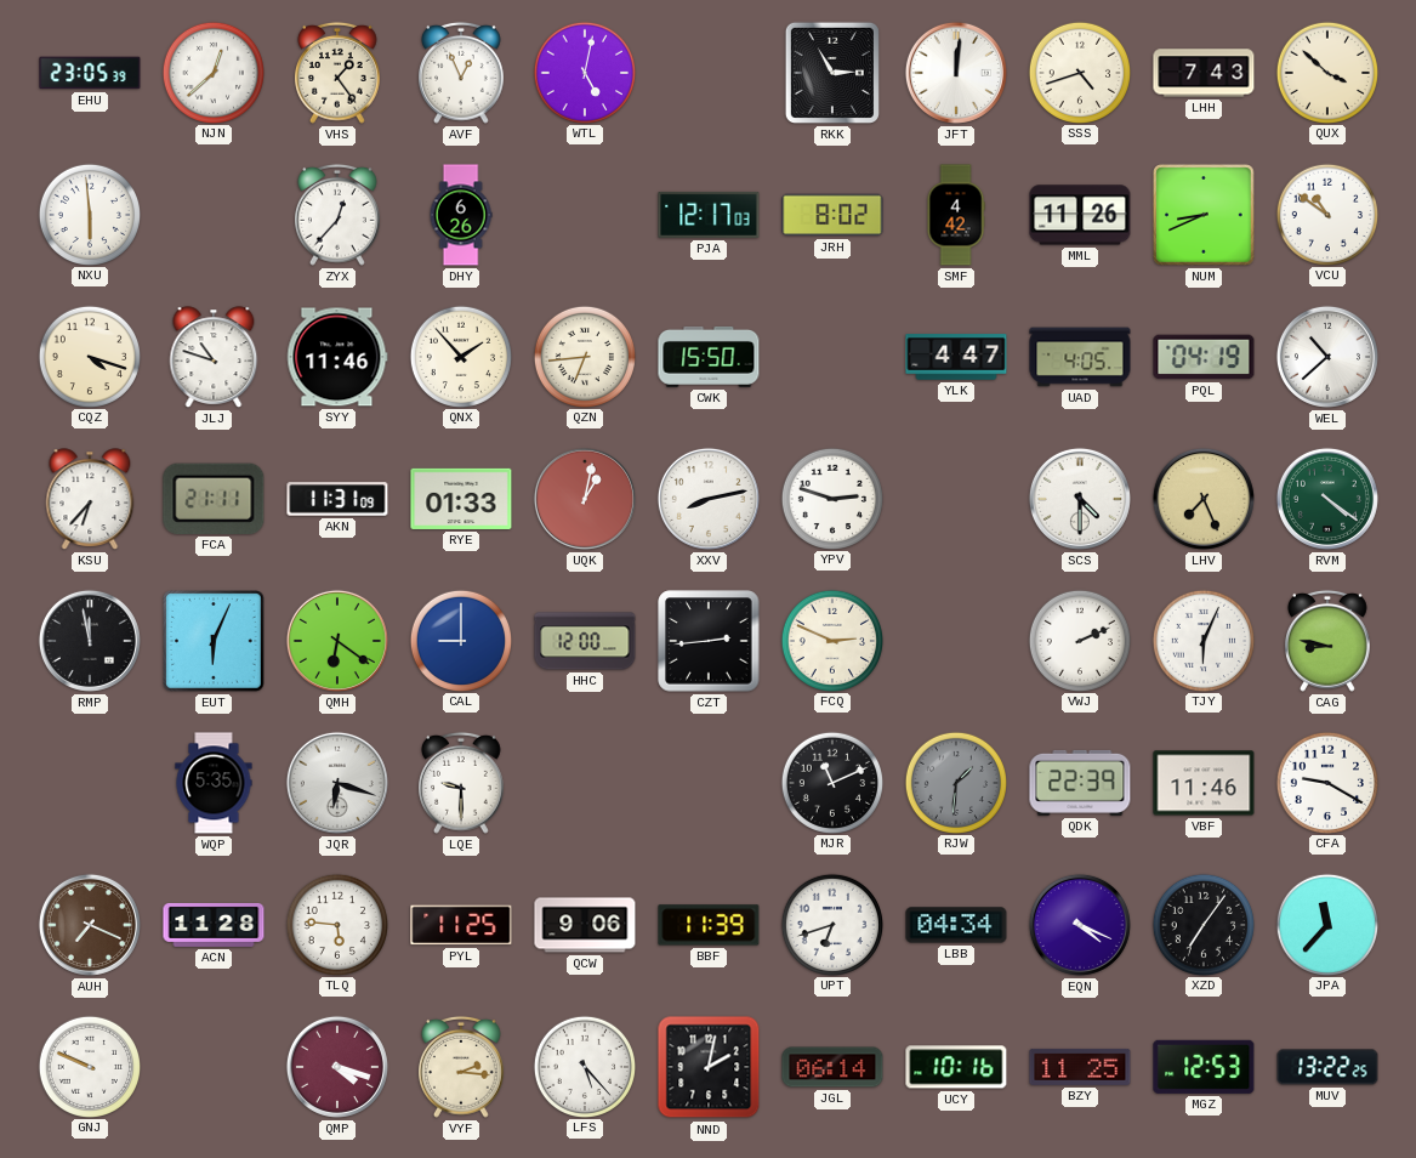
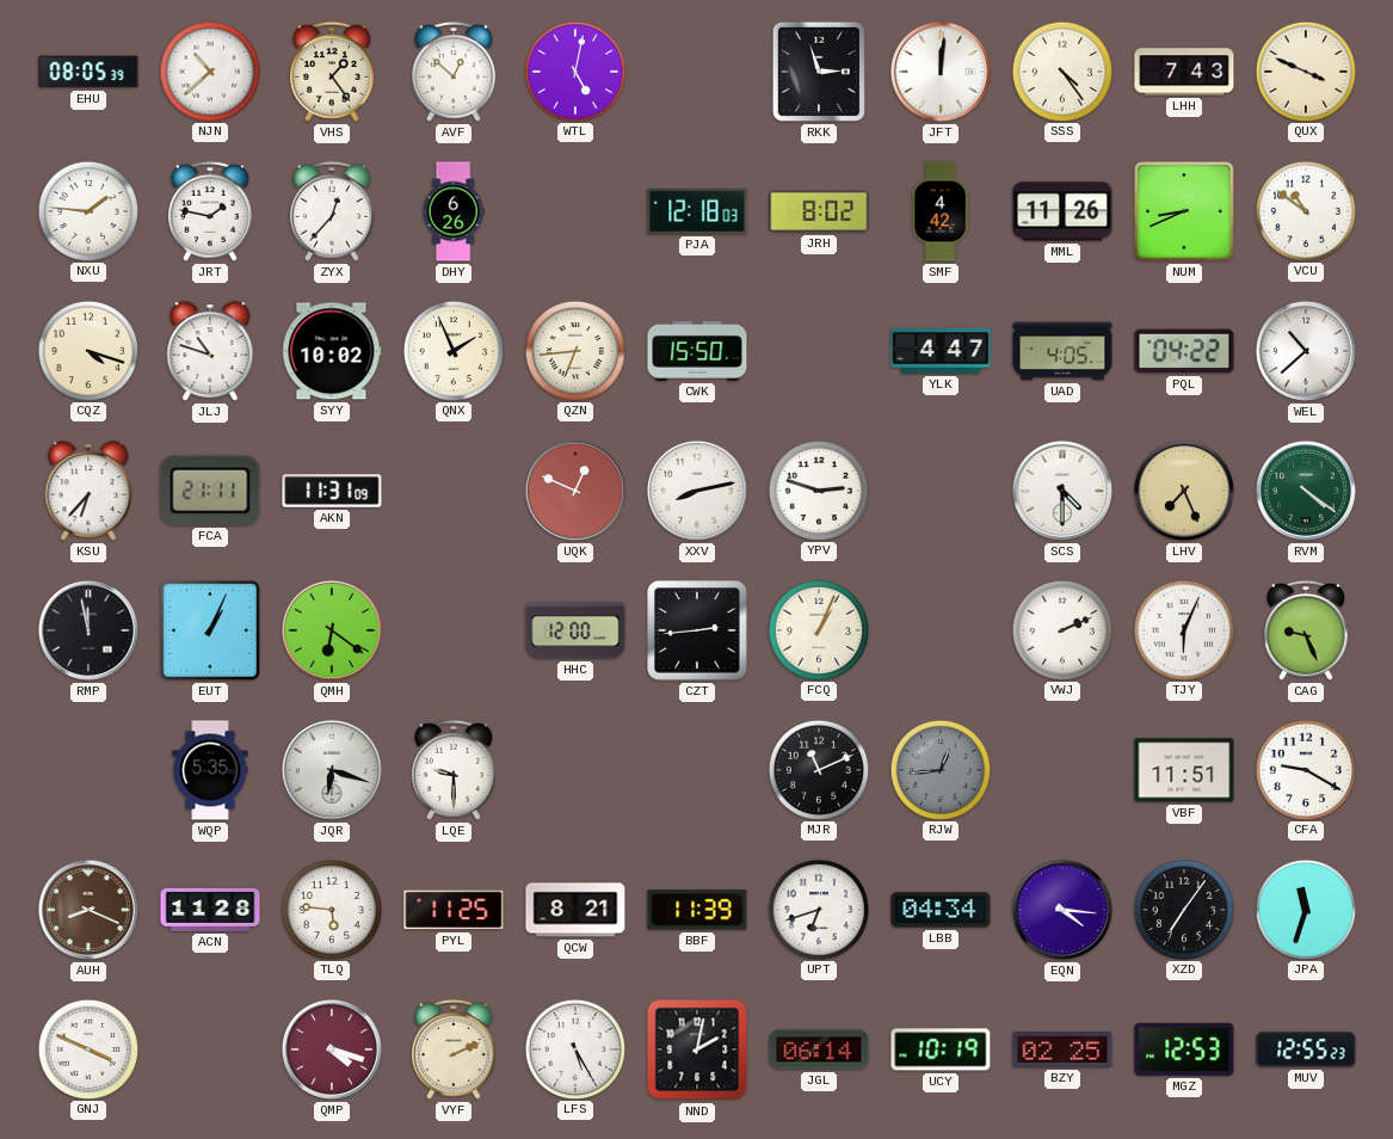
EHU: 23:05 -> 08:05 (88, 72)
NJN: 12:38 -> 10:38 (209, 70)
AVF: 12:56 -> 12:52 (455, 72)
RKK: 2:55 -> 2:57 (819, 72)
SSS: 4:42 -> 4:24 (1061, 70)
QUX: 3:52 -> 3:49 (1305, 70)
NXU: 5:59 -> 1:46 (87, 210)
JRT: none -> 1:47 (211, 211)
PJA: 12:17 -> 12:18 (697, 211)
SYY: 11:46 -> 10:02 (332, 351)
QNX: 1:53 -> 1:56 (452, 350)
PQL: 04:19 -> 04:22 (1184, 351)
RYE: 01:33 -> none (461, 499)
UQK: 1:02 -> 12:49 (575, 491)
EUT: 6:04 -> 1:04 (210, 630)
CAL: 9:00 -> none (460, 640)
FCQ: 2:49 -> 1:04 (818, 629)
CAG: 8:47 -> 9:26 (1307, 630)
RJW: 1:31 -> 12:44 (939, 769)
QDK: 22:39 -> none (1080, 783)
VBF: 11:46 -> 11:51 (1184, 770)
AUH: 7:19 -> 8:19 (88, 910)
QCW: 9:06 -> 8:21 (575, 910)
EQN: 4:19 -> 4:16 (1062, 910)
JPA: 11:37 -> 11:33 (1305, 909)
GNJ: 9:49 -> 3:49 (87, 1048)
VYF: 2:16 -> 2:11 (455, 1049)
LFS: 5:23 -> 5:25 (574, 1048)
UCY: 10:16 -> 10:19 (941, 1049)
BZY: 11:25 -> 02:25 (1062, 1049)
MUV: 13:22 -> 12:55 (1306, 1049)
